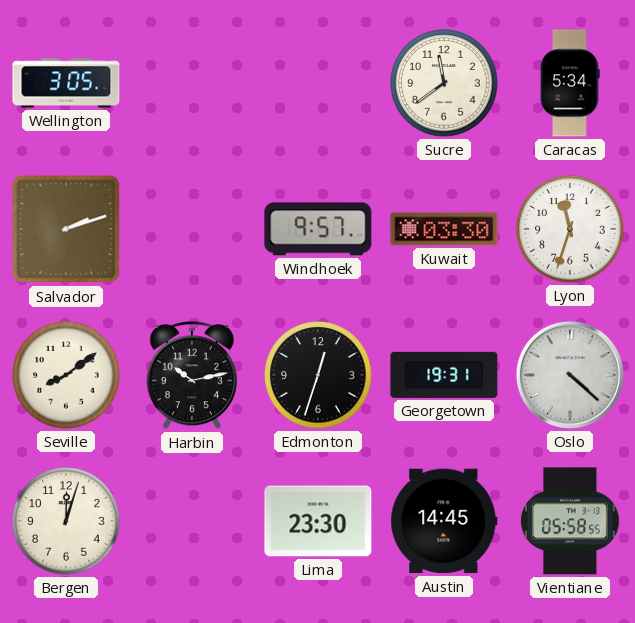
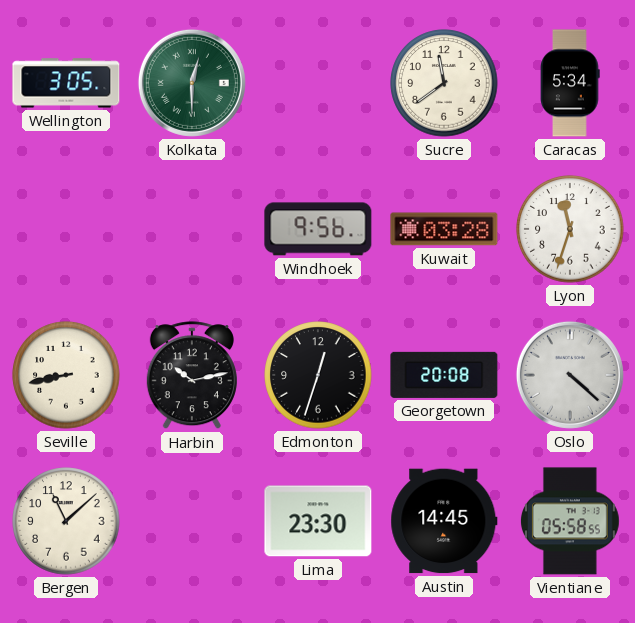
Kolkata: none -> 12:30 (192, 83)
Salvador: 2:12 -> none (66, 229)
Windhoek: 9:57 -> 9:56 (318, 229)
Kuwait: 03:30 -> 03:28 (444, 229)
Seville: 8:09 -> 8:43 (66, 375)
Georgetown: 19:31 -> 20:08 (444, 375)
Bergen: 12:03 -> 11:08 (66, 521)
